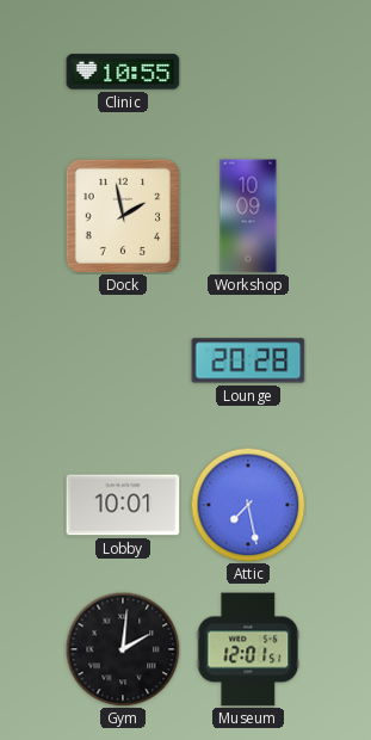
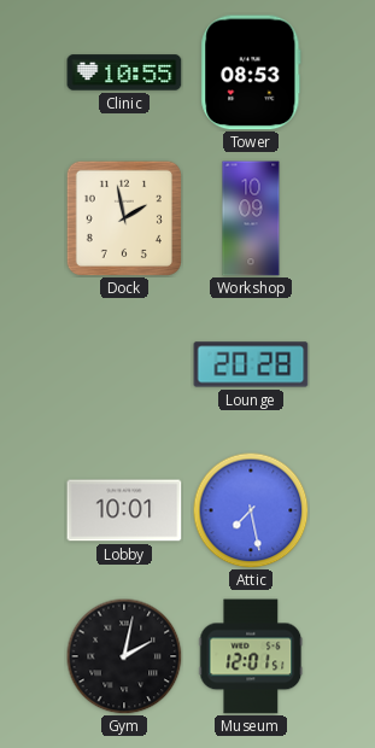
Tower: none -> 08:53 (251, 72)
Gym: 2:01 -> 2:02 (124, 656)
